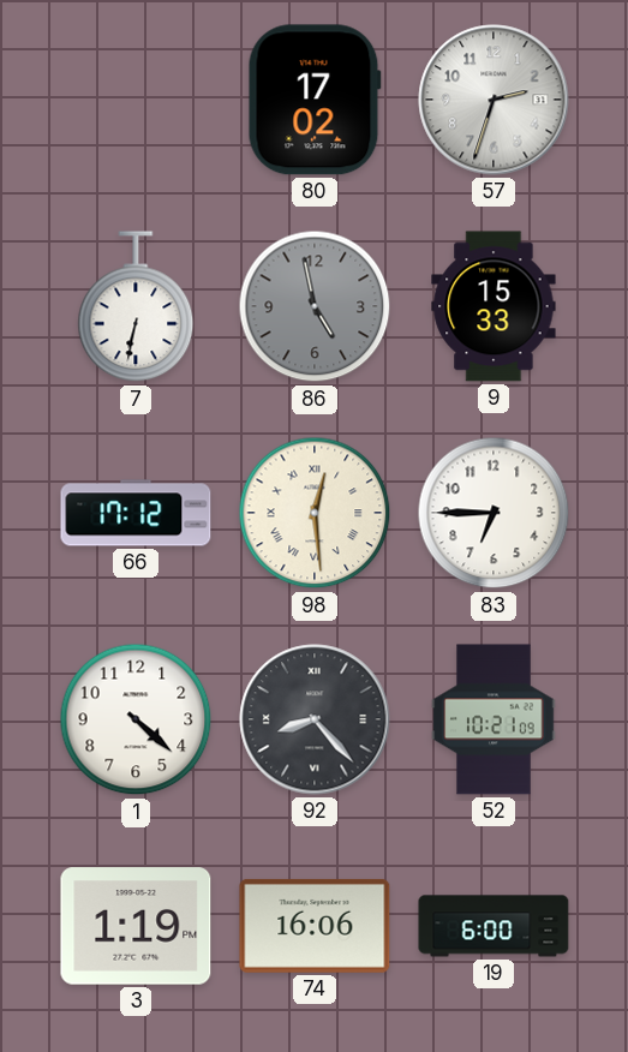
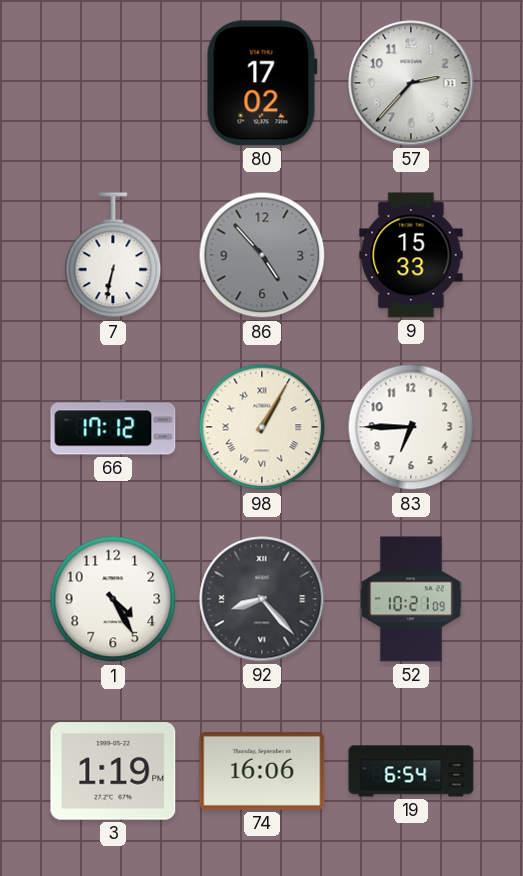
57: 2:33 -> 2:37 (411, 83)
86: 4:58 -> 4:53 (262, 255)
98: 12:29 -> 1:05 (262, 427)
1: 4:22 -> 4:25 (113, 599)
19: 6:00 -> 6:54 (411, 771)
